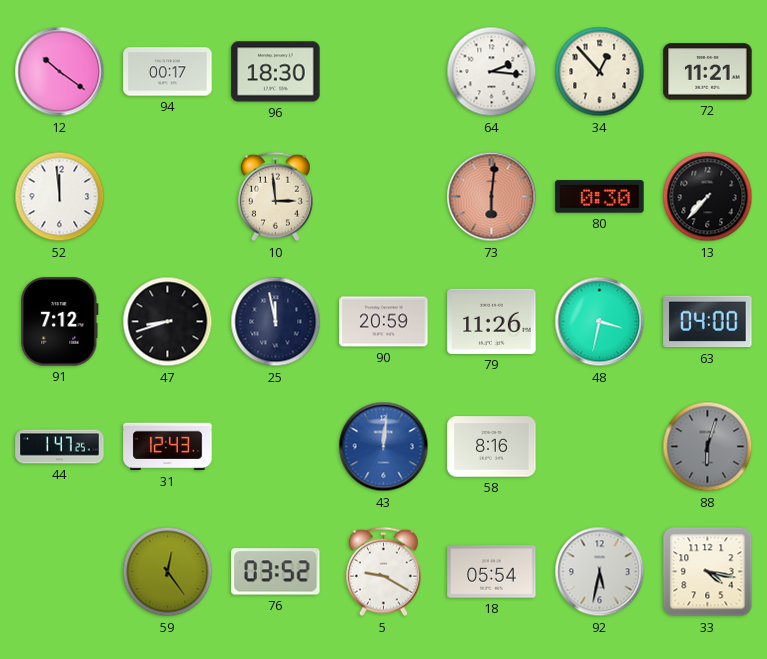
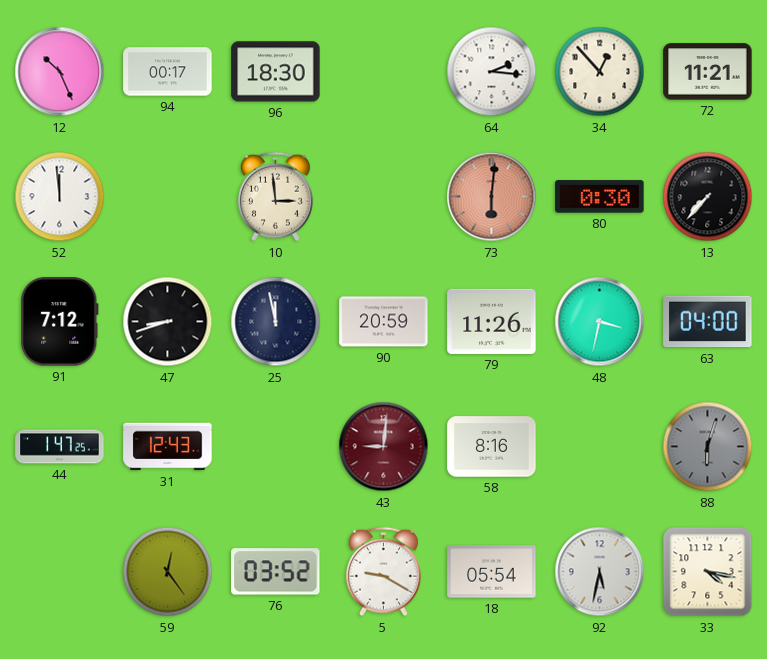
12: 10:21 -> 10:26 (60, 72)
43: 12:01 -> 9:01 (384, 447)
43 dial: blue -> burgundy (384, 447)
